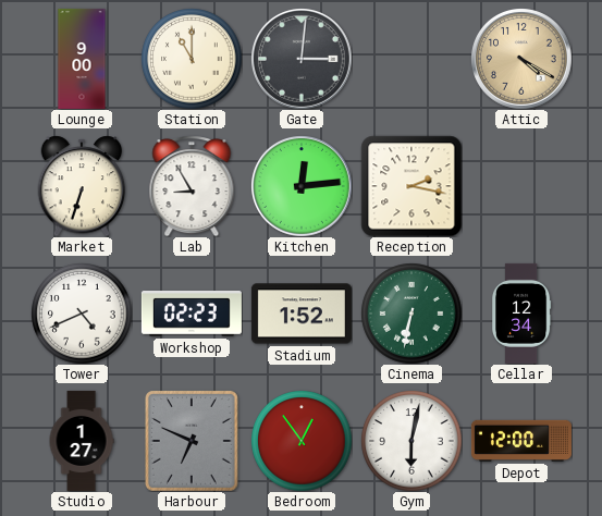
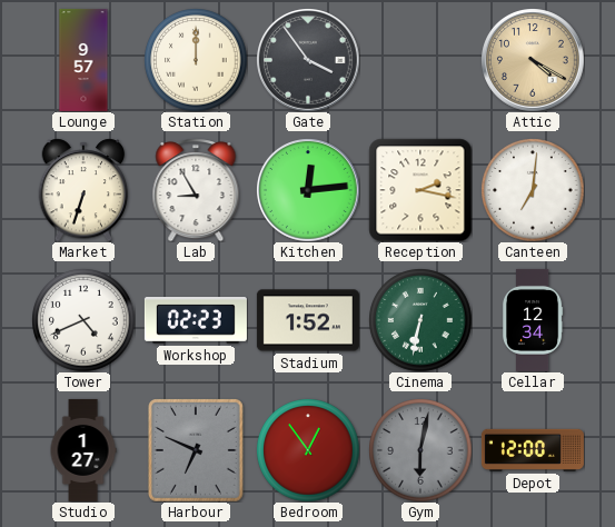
Lounge: 9:00 -> 9:57 (83, 60)
Station: 11:00 -> 12:00 (196, 60)
Gate: 3:01 -> 3:54 (308, 60)
Canteen: none -> 7:01 (533, 190)
Gym dial: white -> grey (420, 450)
